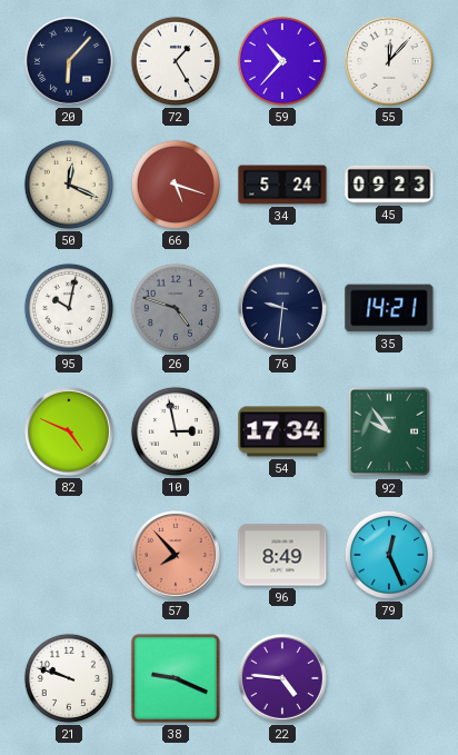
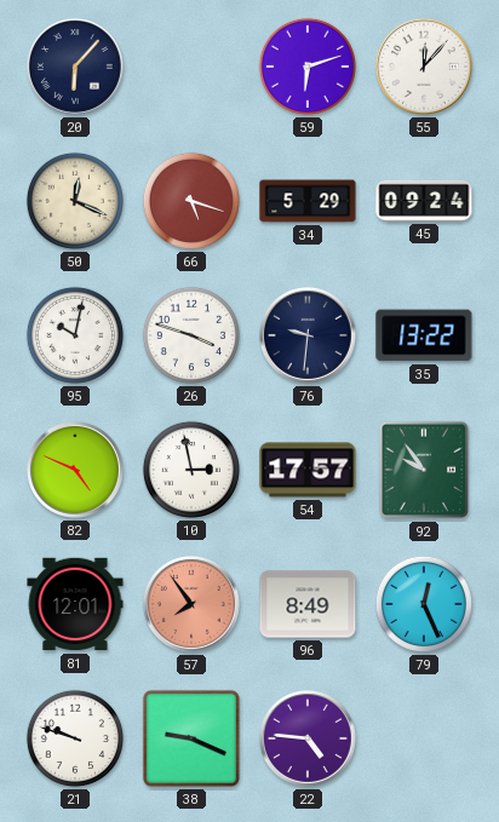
72: 1:25 -> none (176, 61)
59: 10:37 -> 6:12 (308, 67)
34: 5:24 -> 5:29 (308, 201)
45: 09:23 -> 09:24 (424, 201)
26: 4:48 -> 3:48 (191, 335)
26 dial: grey -> white (191, 335)
35: 14:21 -> 13:22 (424, 335)
54: 17:34 -> 17:57 (308, 470)
81: none -> 12:01 (75, 604)
57: 7:53 -> 7:54 (191, 604)
